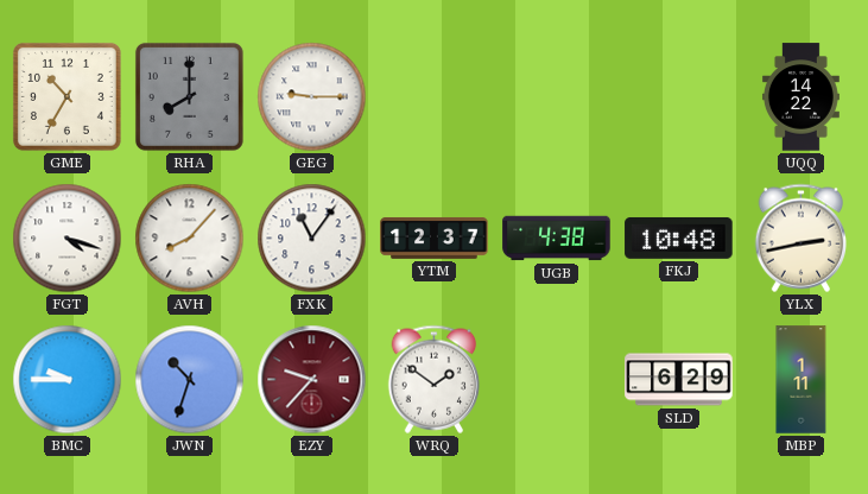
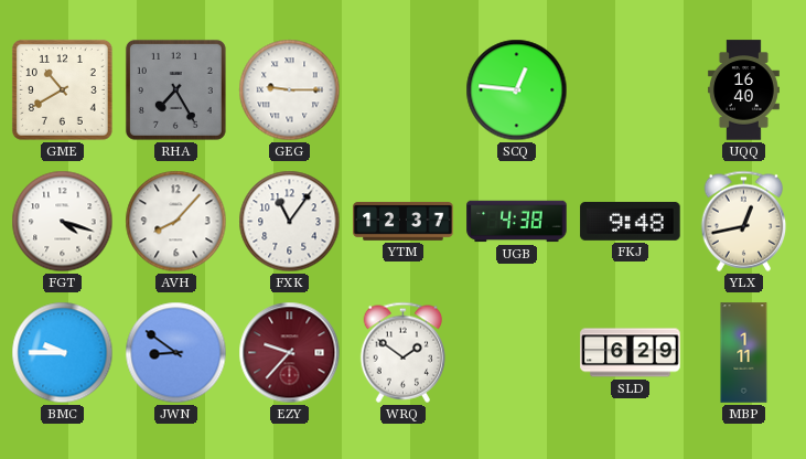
GME: 10:35 -> 10:40 (62, 89)
RHA: 8:00 -> 7:25 (175, 89)
SCQ: none -> 12:46 (517, 90)
UQQ: 14:22 -> 16:40 (743, 90)
FKJ: 10:48 -> 9:48 (631, 221)
YLX: 2:43 -> 12:43 (744, 221)
JWN: 10:33 -> 8:51 (176, 353)
